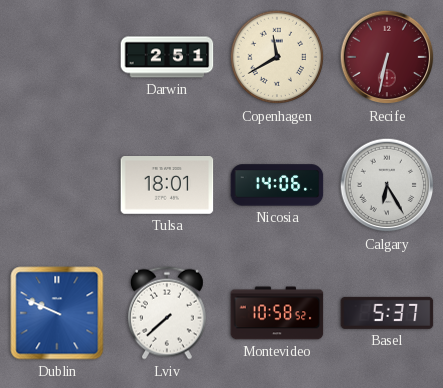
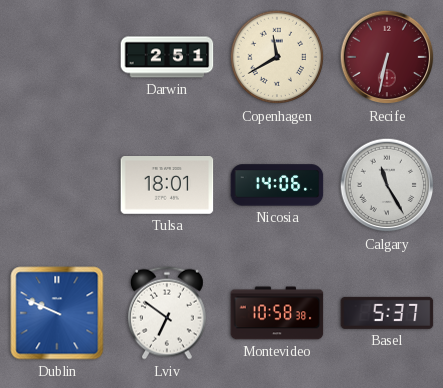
Calgary: 6:25 -> 11:25 (387, 185)
Lviv: 7:38 -> 6:51 (167, 313)
Montevideo: 10:58:52 -> 10:58:38 (277, 313)
